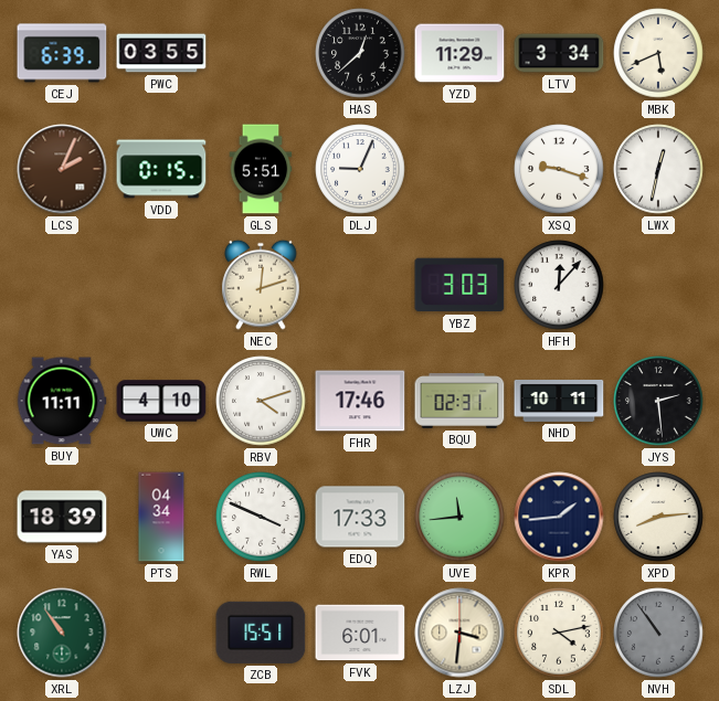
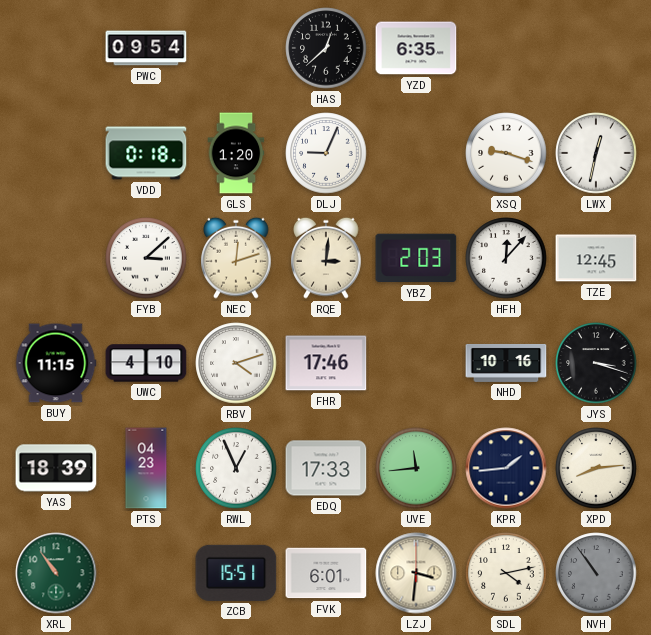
CEJ: 6:39 -> none (62, 53)
PWC: 03:55 -> 09:54 (146, 48)
YZD: 11:29 -> 6:35 (416, 48)
LTV: 3:34 -> none (559, 53)
MBK: 5:41 -> none (658, 53)
LCS: 2:04 -> none (62, 169)
VDD: 0:15 -> 0:18 (146, 153)
GLS: 5:51 -> 1:20 (236, 153)
FYB: none -> 3:08 (146, 258)
RQE: none -> 3:01 (326, 258)
YBZ: 3:03 -> 2:03 (416, 258)
TZE: none -> 12:45 (596, 258)
BUY: 11:11 -> 11:15 (56, 363)
BQU: 02:31 -> none (459, 401)
NHD: 10:11 -> 10:16 (506, 363)
JYS: 2:29 -> 3:18 (596, 363)
PTS: 04:34 -> 04:23 (146, 468)
RWL: 3:49 -> 12:56 (236, 468)
